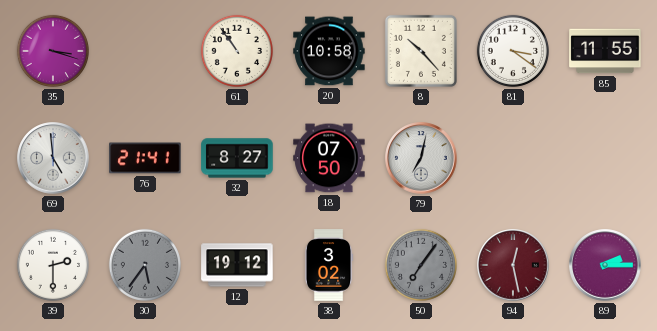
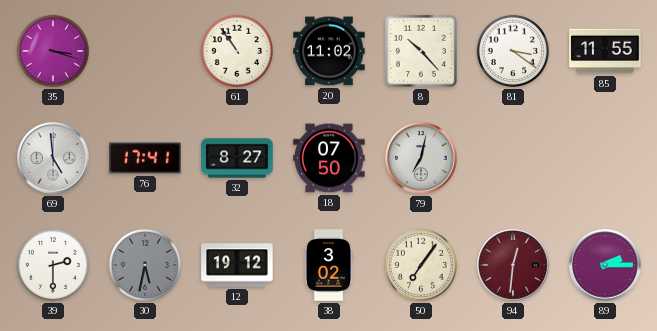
20: 10:58 -> 11:02 (329, 51)
76: 21:41 -> 17:41 (145, 158)
30: 5:36 -> 5:32 (145, 265)
50 dial: grey -> cream (421, 265)
94: 12:28 -> 12:31 (513, 265)
